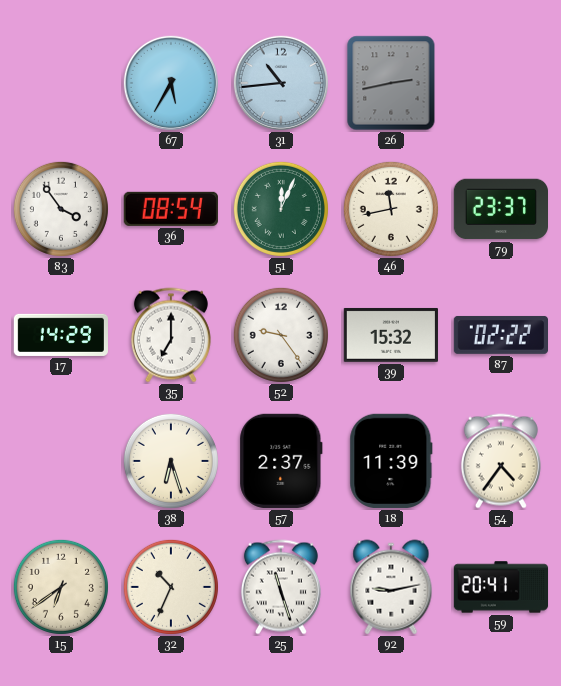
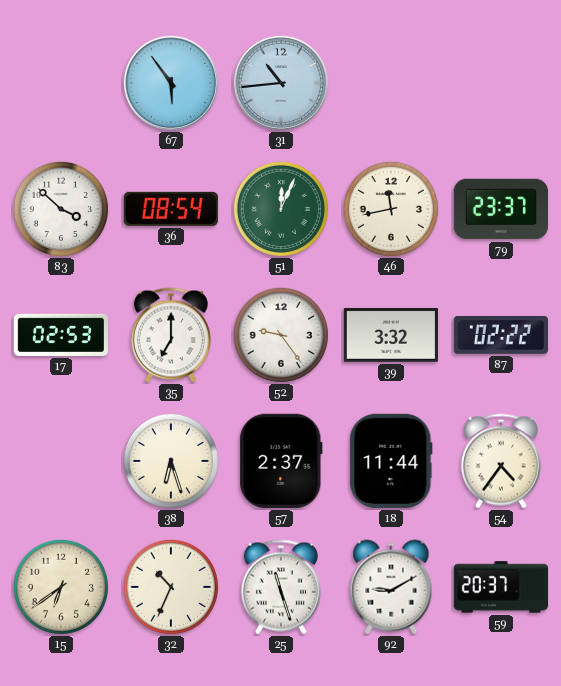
67: 5:35 -> 5:54 (171, 83)
26: 2:43 -> none (391, 83)
83: 3:54 -> 3:52 (61, 209)
17: 14:29 -> 02:53 (60, 335)
39: 15:32 -> 3:32 (391, 335)
18: 11:39 -> 11:44 (391, 461)
92: 9:13 -> 9:10 (391, 587)
59: 20:41 -> 20:37 (501, 587)
